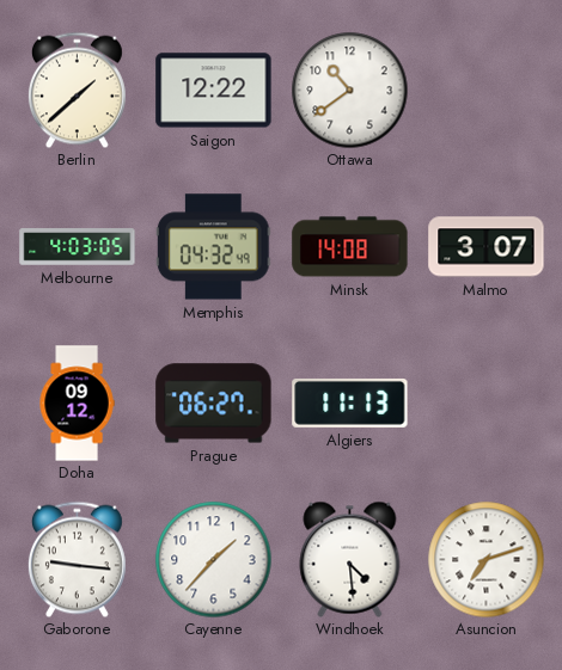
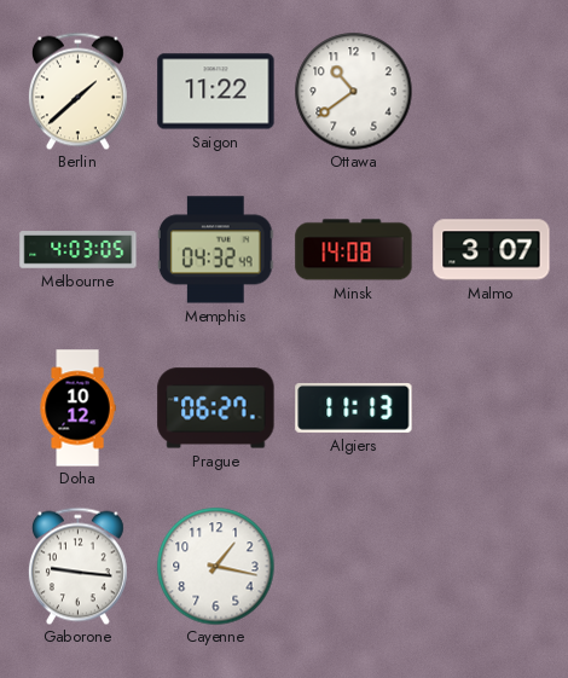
Saigon: 12:22 -> 11:22 (216, 92)
Doha: 09:12 -> 10:12 (77, 408)
Cayenne: 1:37 -> 1:17 (215, 566)
Windhoek: 4:29 -> none (350, 559)
Asuncion: 7:12 -> none (485, 559)
